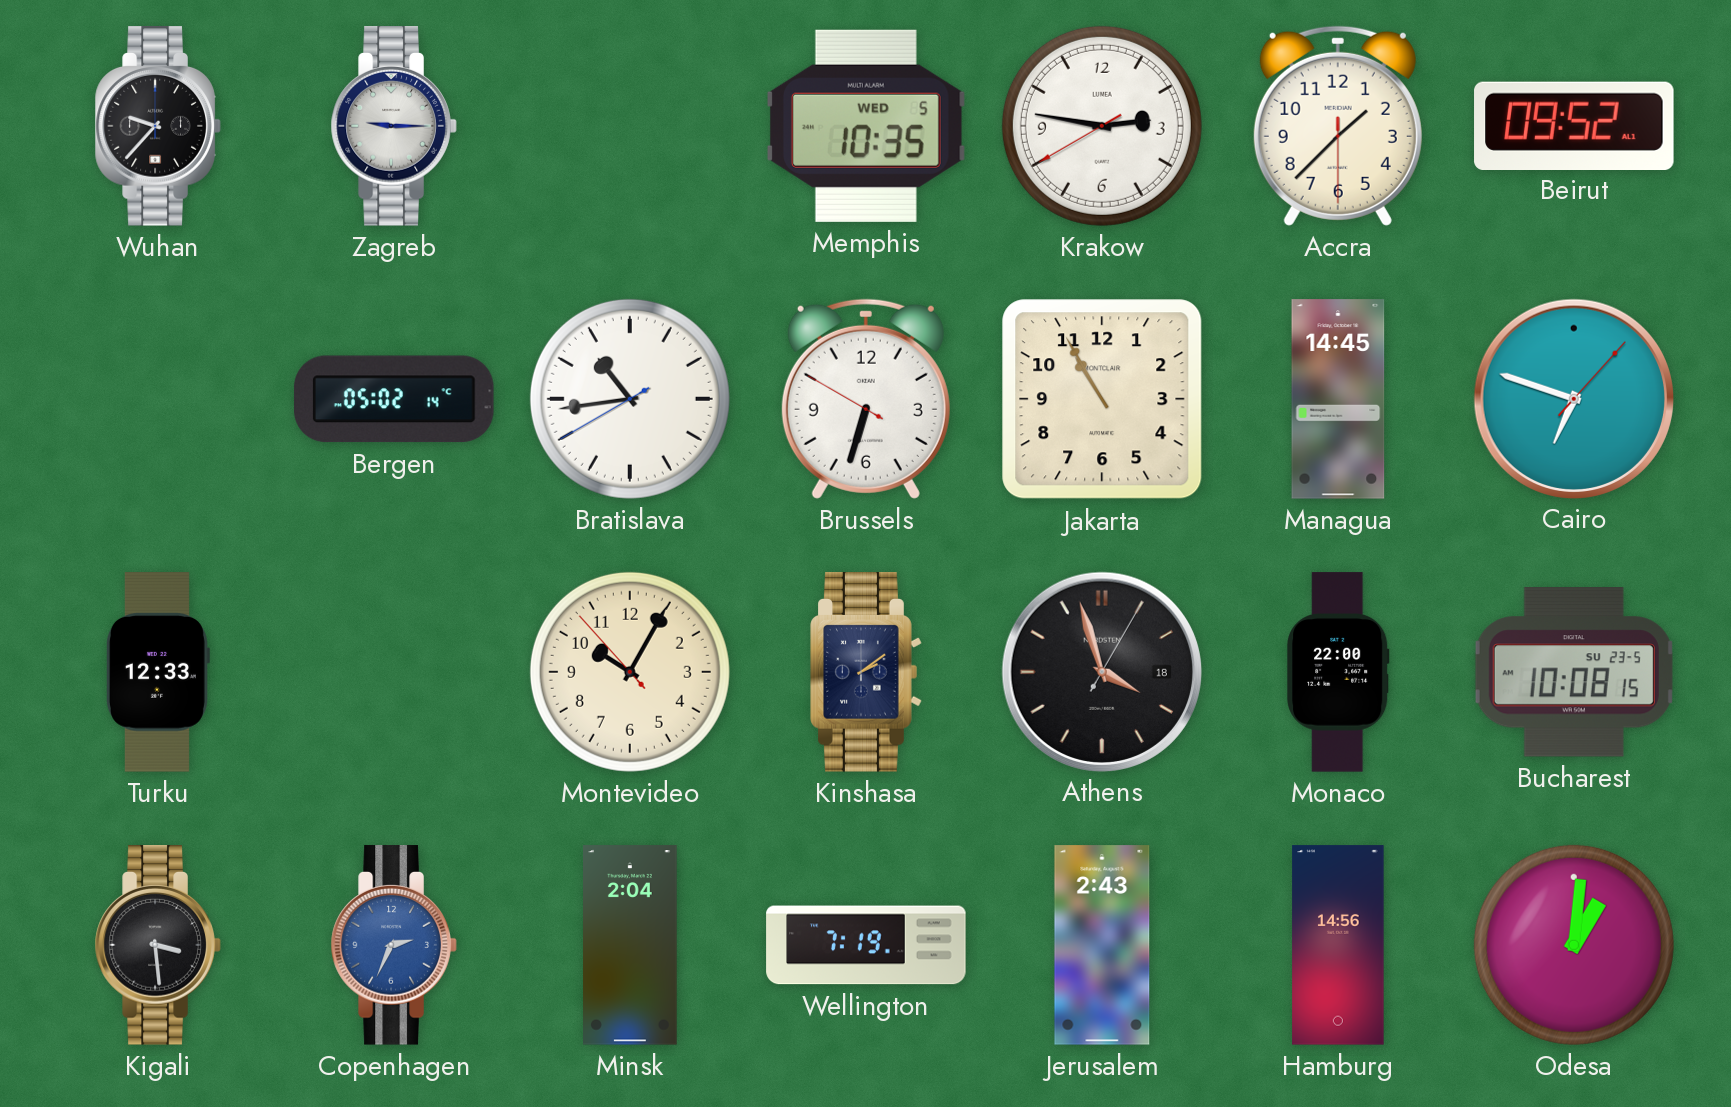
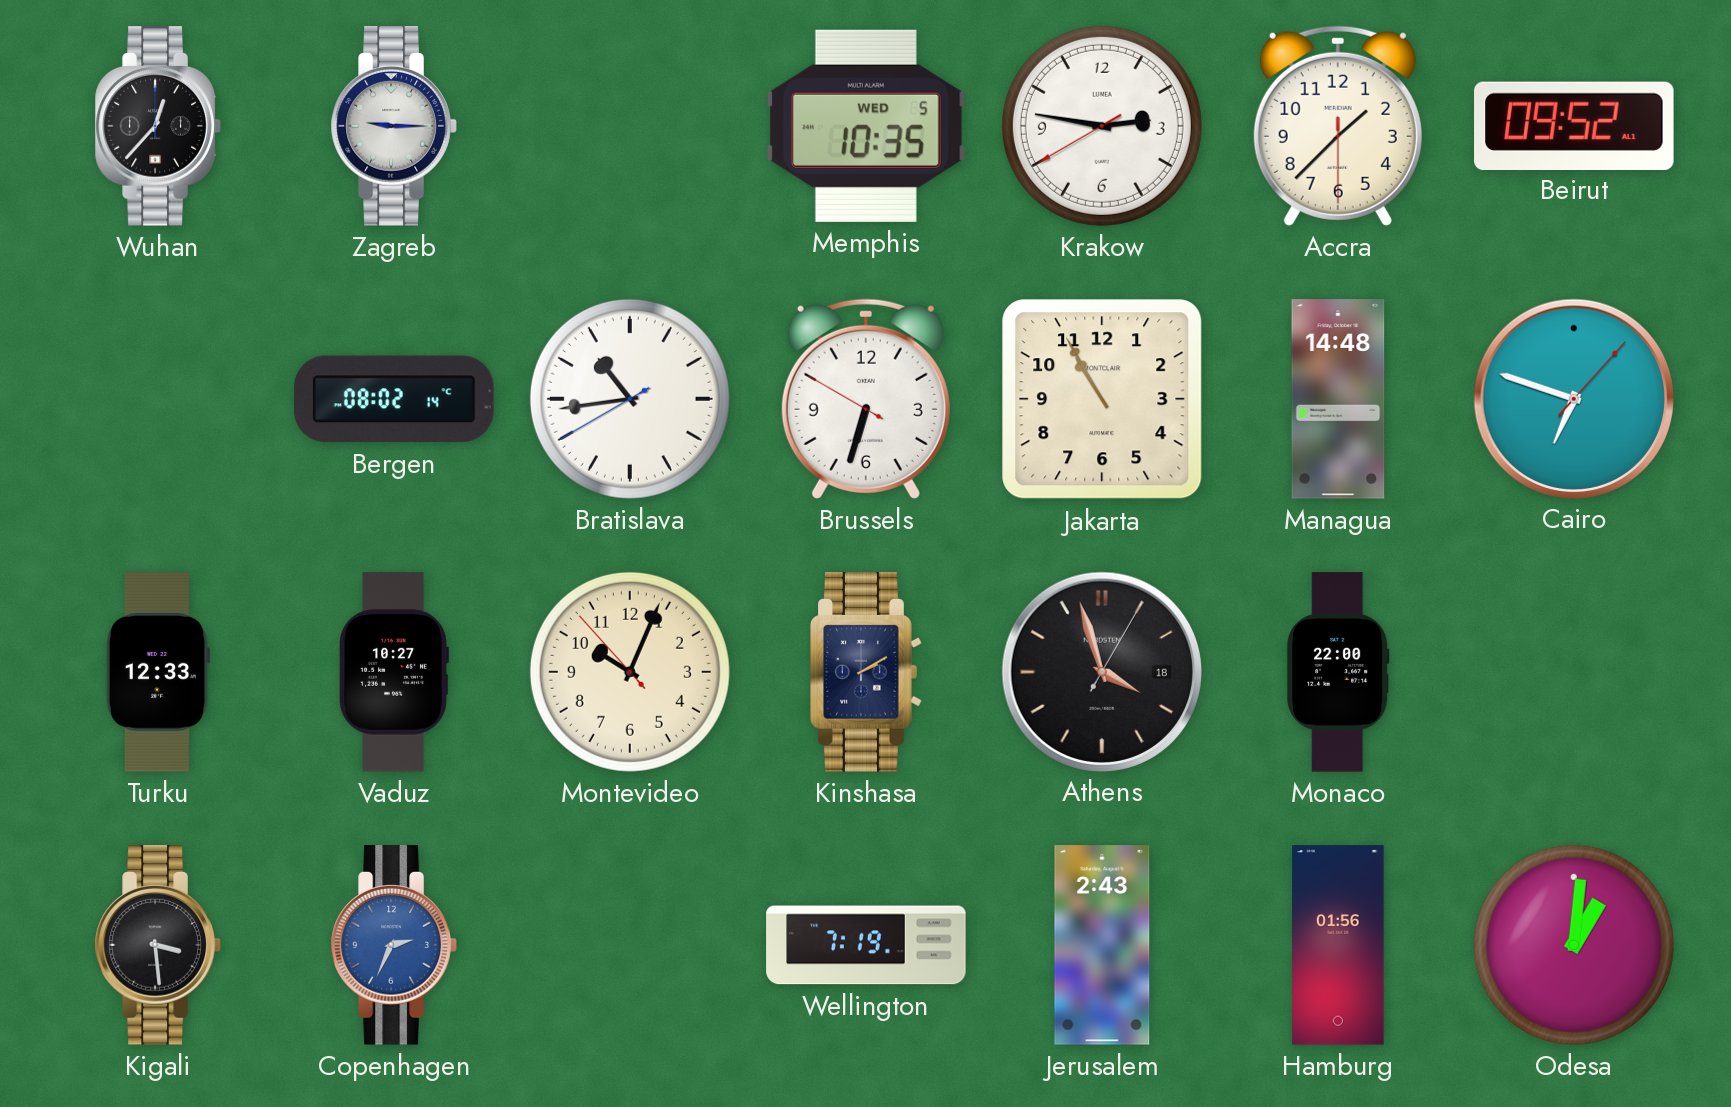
Wuhan: 9:37 -> 12:37 (158, 126)
Bergen: 05:02 -> 08:02 (394, 399)
Managua: 14:45 -> 14:48 (1338, 399)
Vaduz: none -> 10:27 (394, 672)
Montevideo: 10:04 -> 10:03 (630, 672)
Kinshasa: 2:09 -> 2:10 (866, 672)
Bucharest: 10:08 -> none (1574, 672)
Minsk: 2:04 -> none (631, 945)
Hamburg: 14:56 -> 01:56 (1338, 945)
